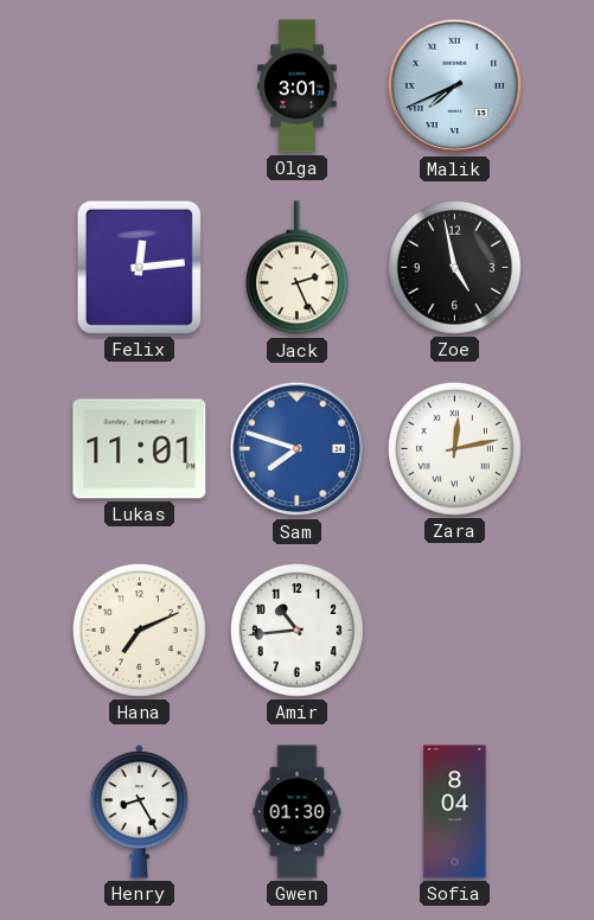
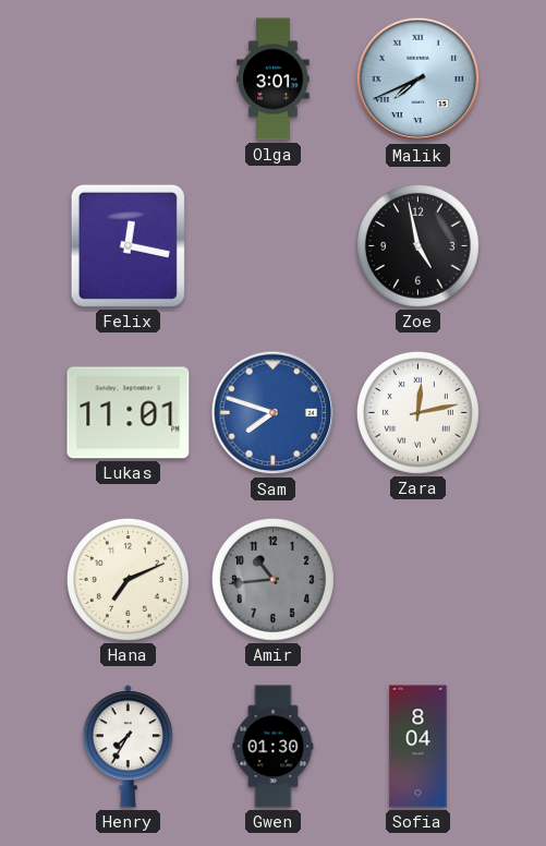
Felix: 12:14 -> 12:17 (128, 245)
Jack: 2:26 -> none (296, 268)
Amir dial: white -> grey (272, 579)
Henry: 8:25 -> 7:35 (128, 747)
